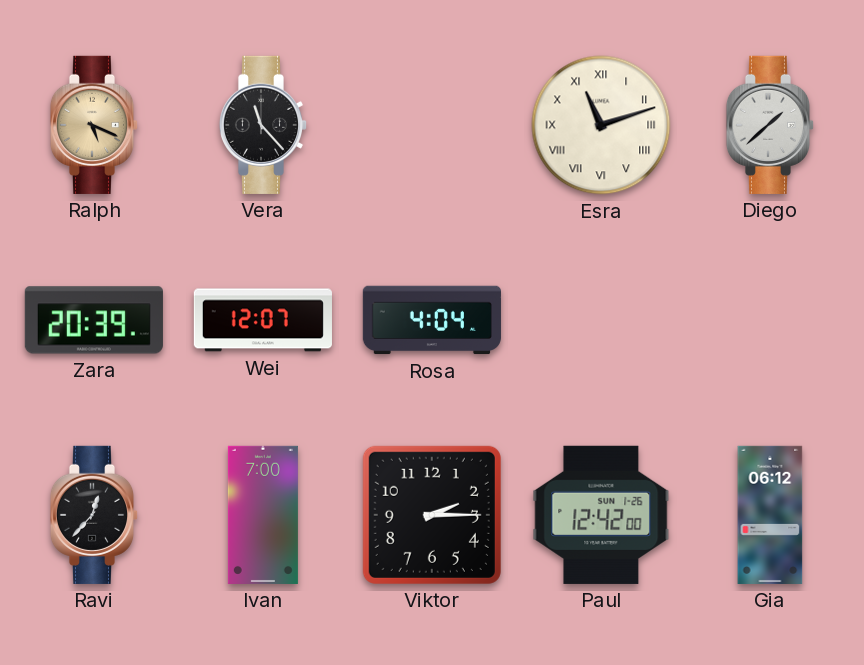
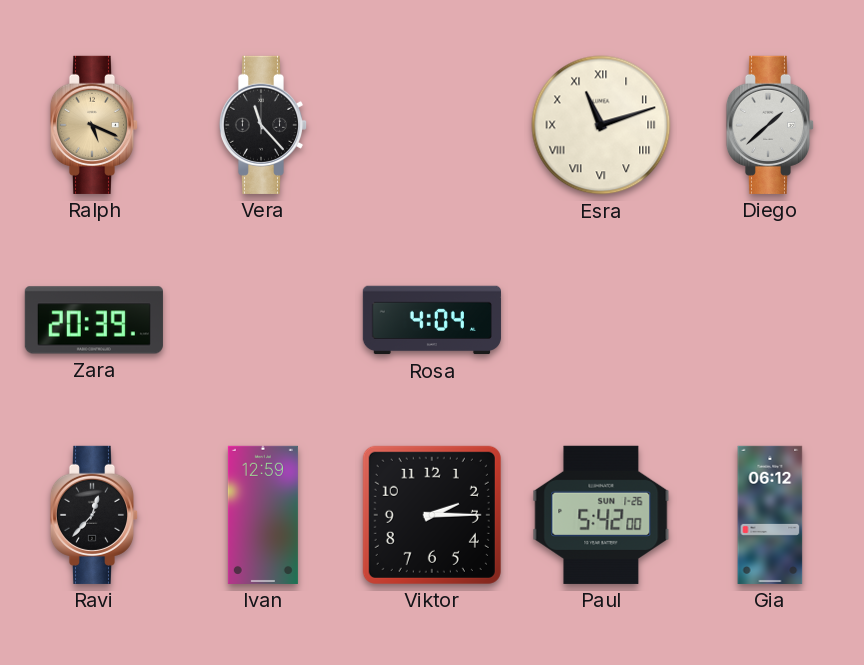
Wei: 12:07 -> none (263, 320)
Ivan: 7:00 -> 12:59 (263, 515)
Paul: 12:42 -> 5:42 (601, 515)
